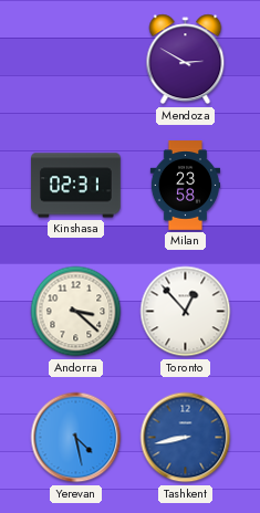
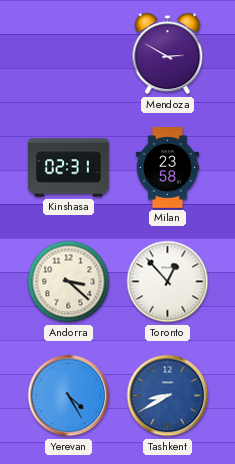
Yerevan: 4:28 -> 4:25 (69, 396)
Tashkent: 8:43 -> 8:40 (168, 396)
